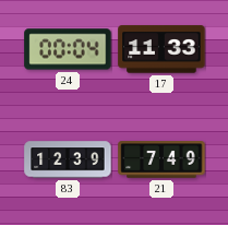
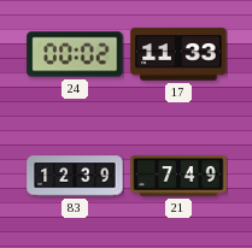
24: 00:04 -> 00:02 (75, 54)
